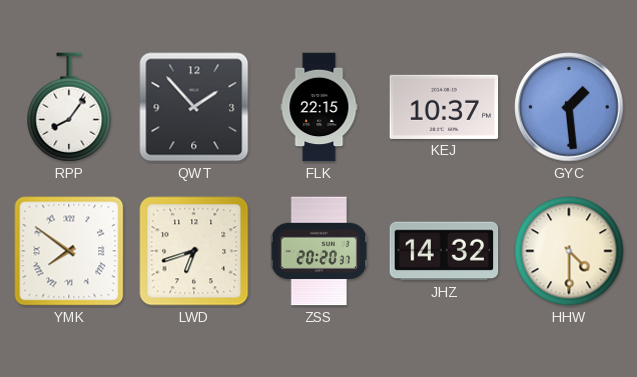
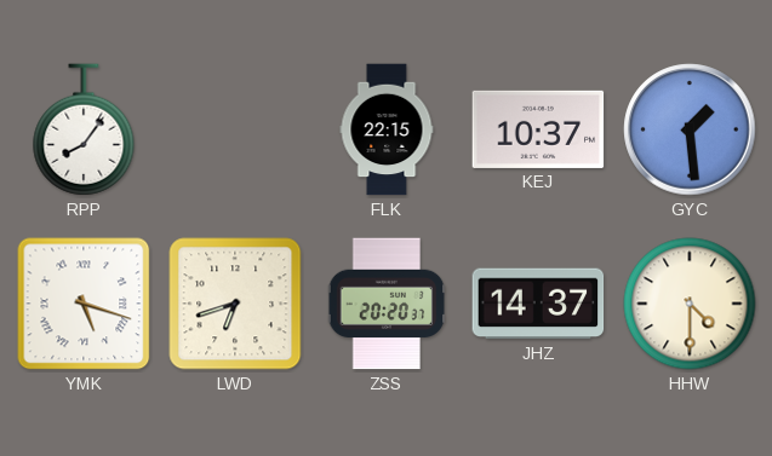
QWT: 1:53 -> none (194, 107)
YMK: 7:51 -> 5:18 (84, 304)
JHZ: 14:32 -> 14:37 (538, 304)
